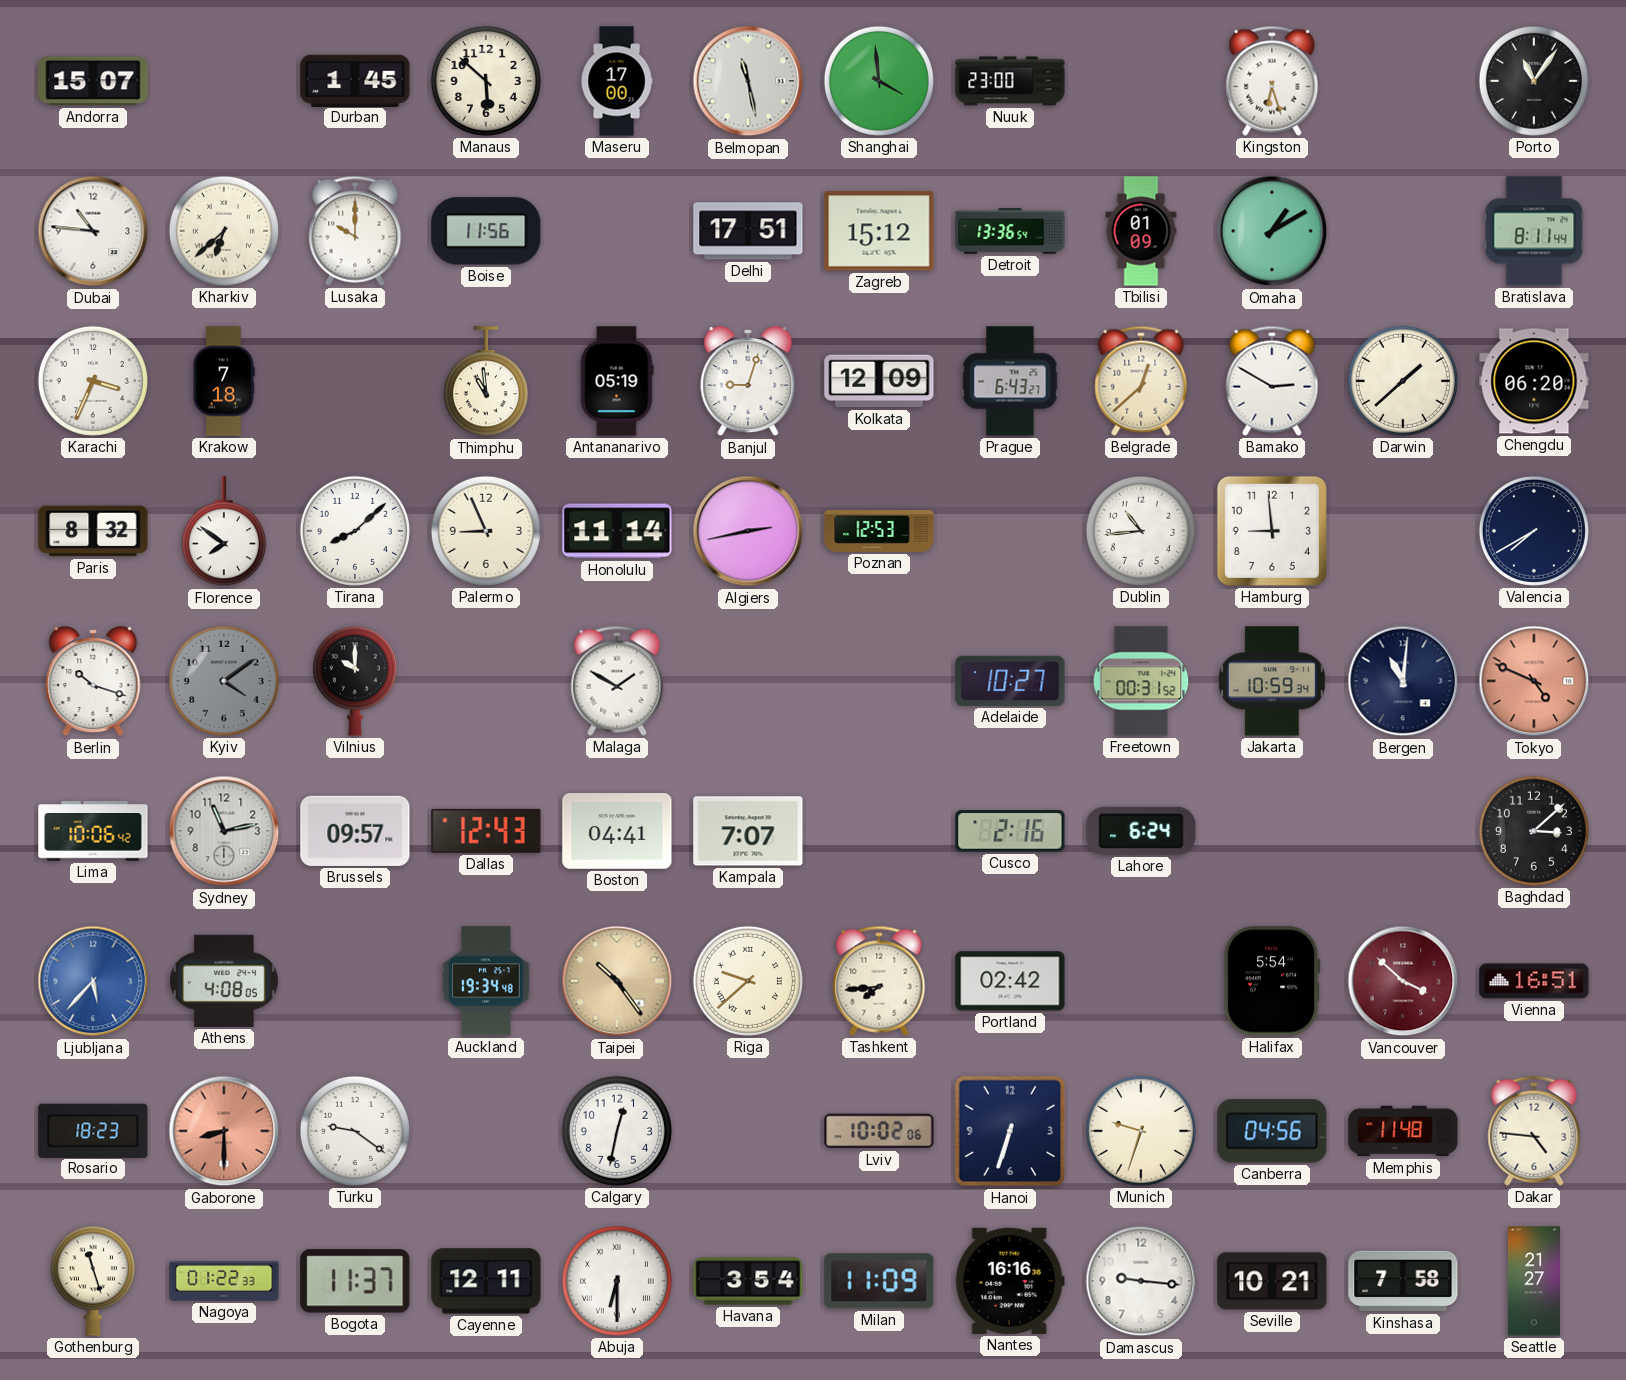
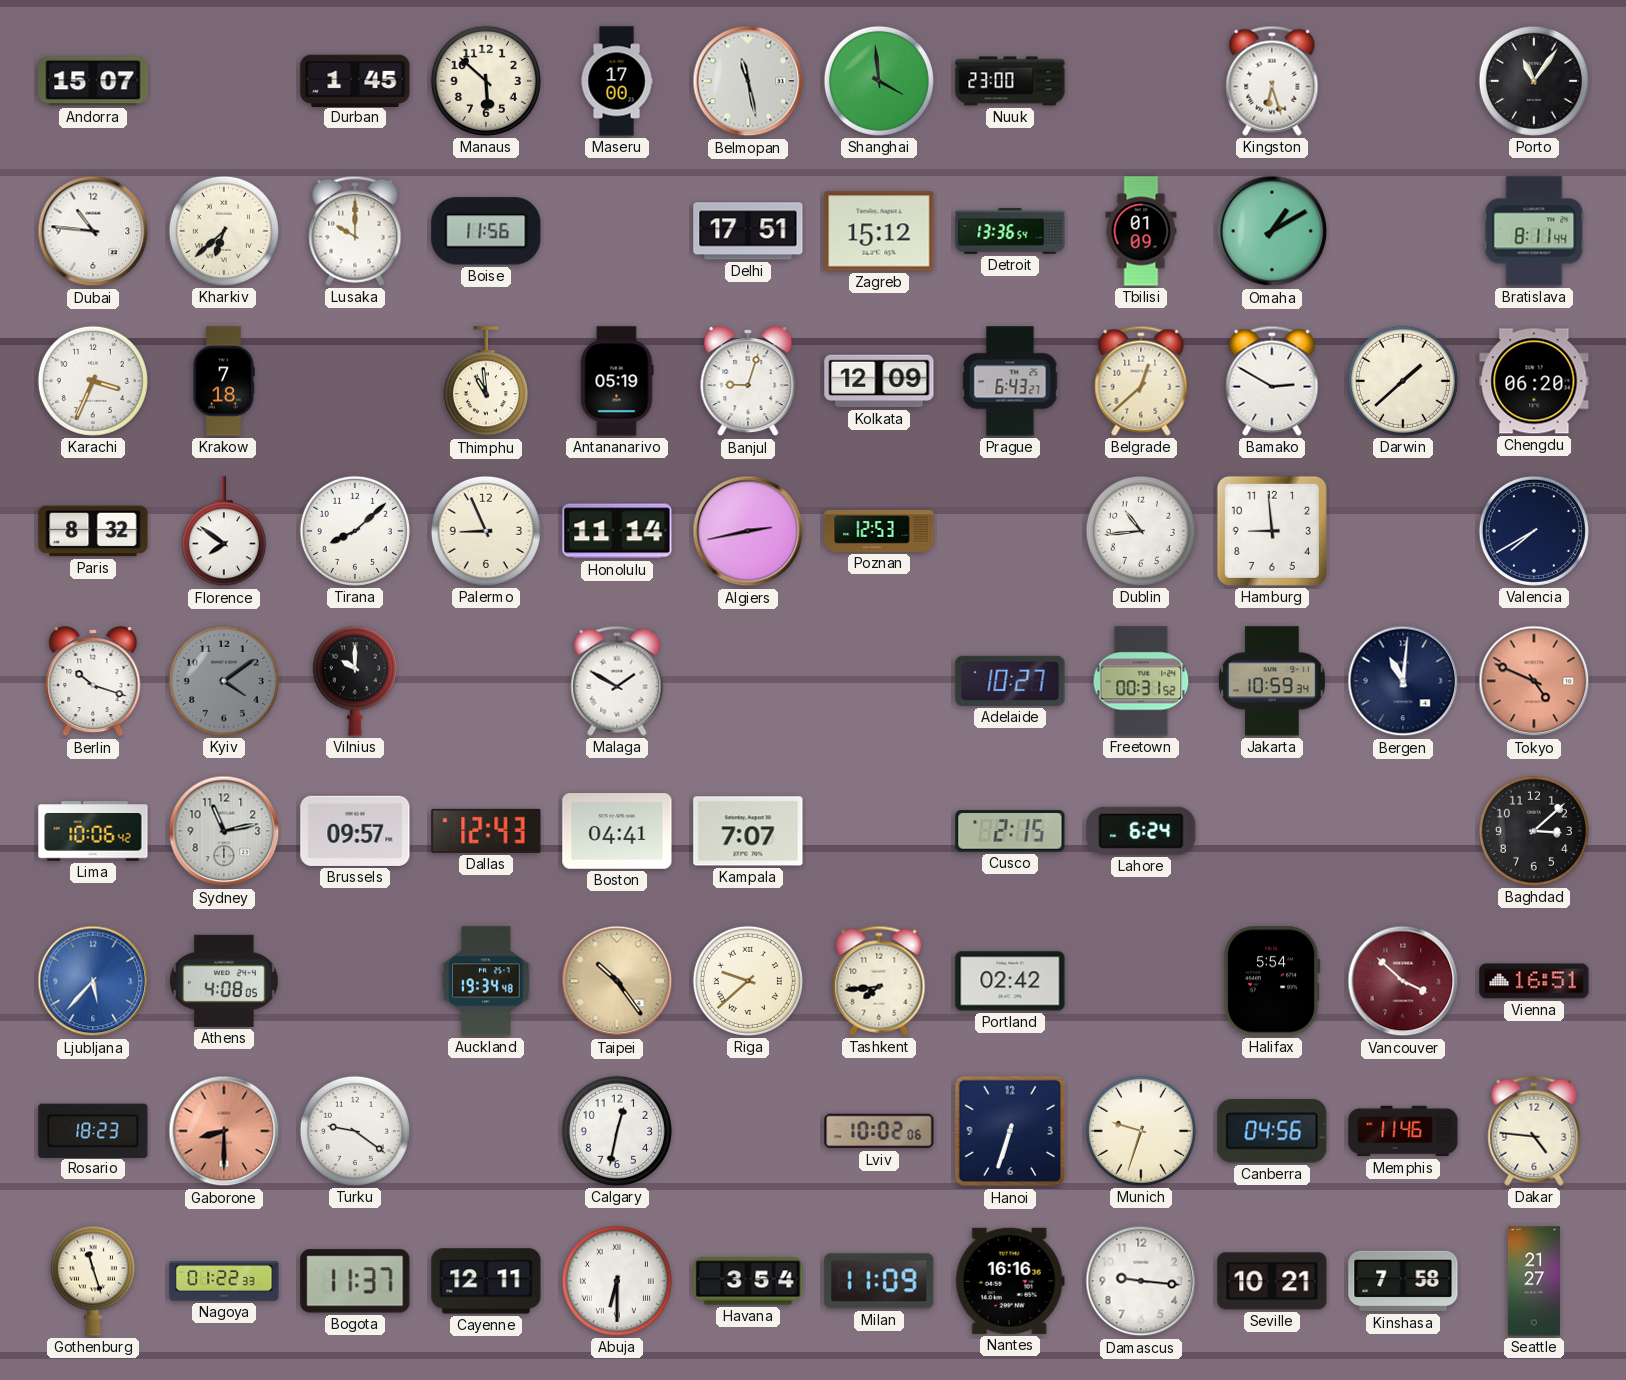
Cusco: 2:16 -> 2:15 (1010, 831)
Memphis: 11:48 -> 11:46 (1403, 1131)
